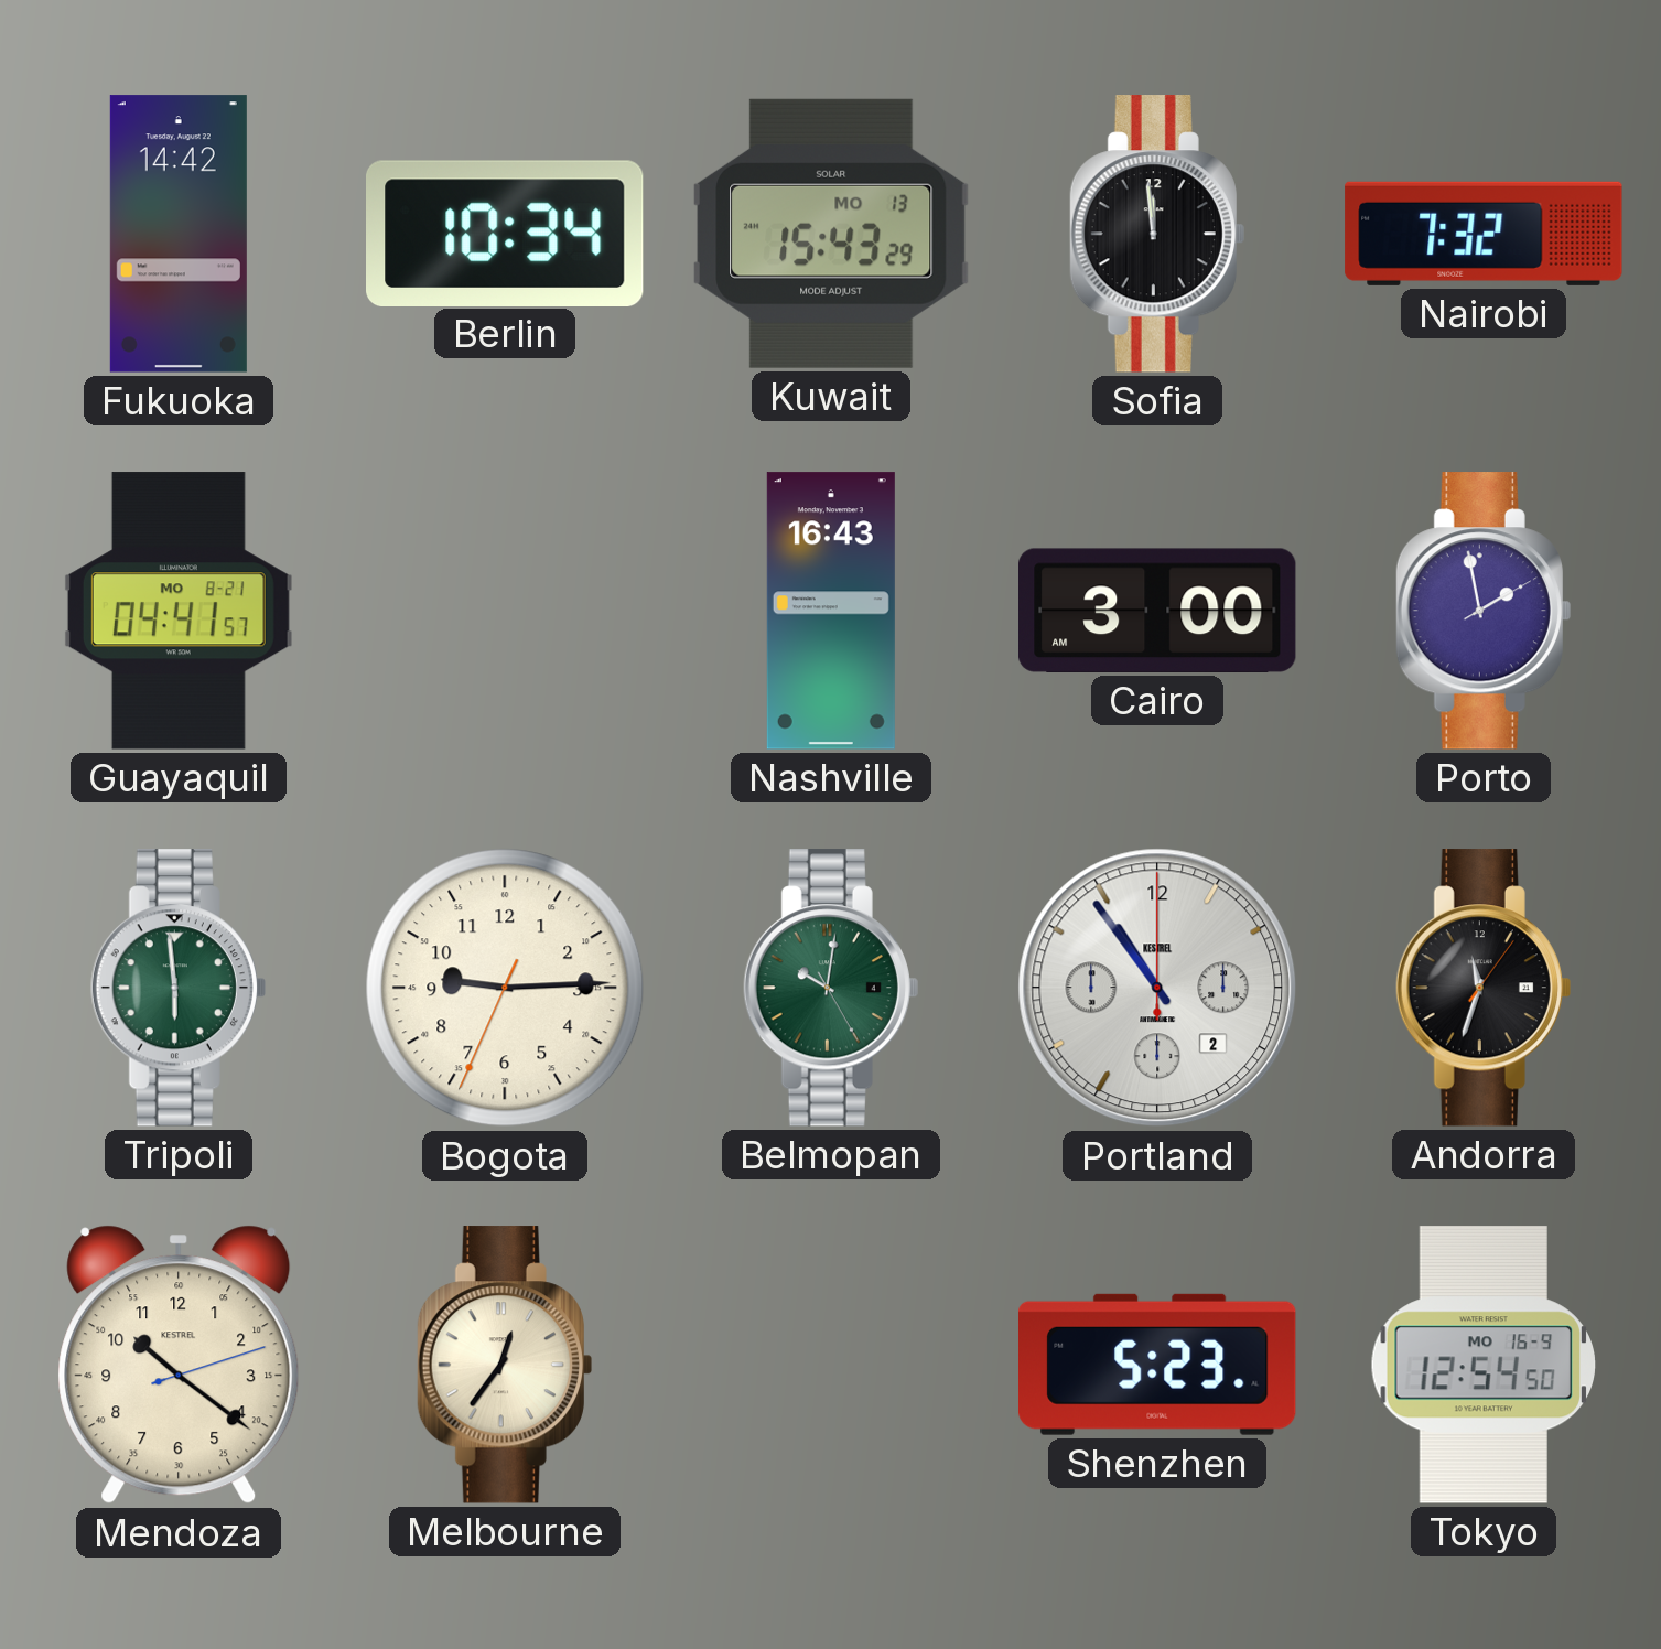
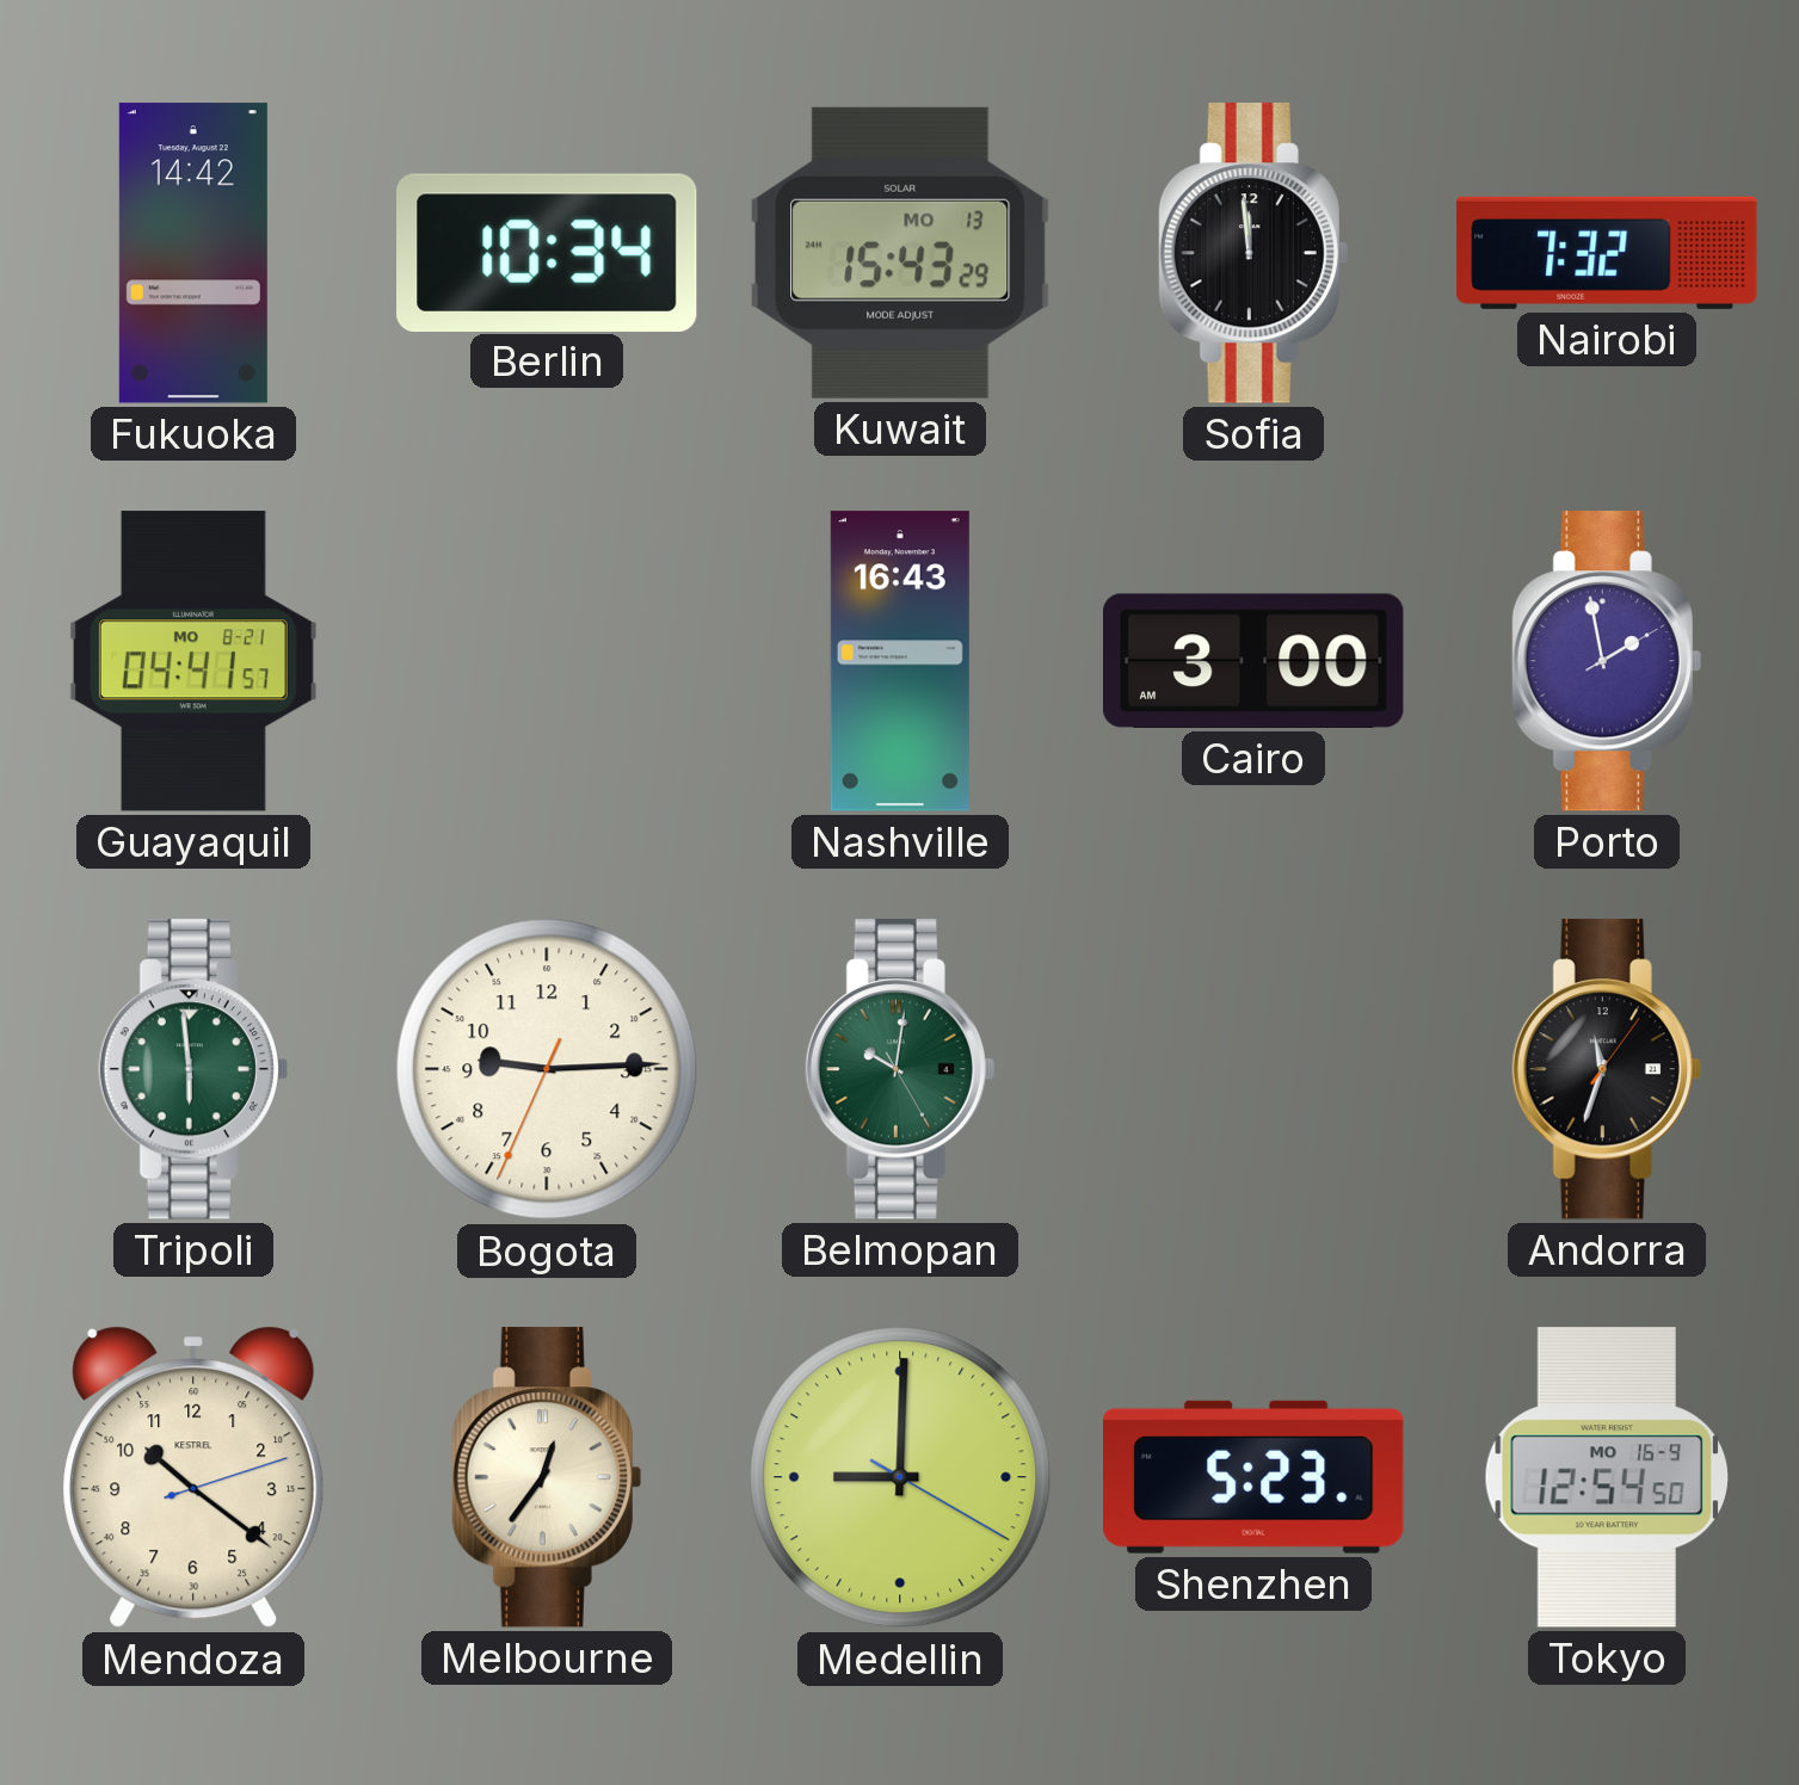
Portland: 10:54 -> none (1157, 988)
Medellin: none -> 9:00 (900, 1477)
